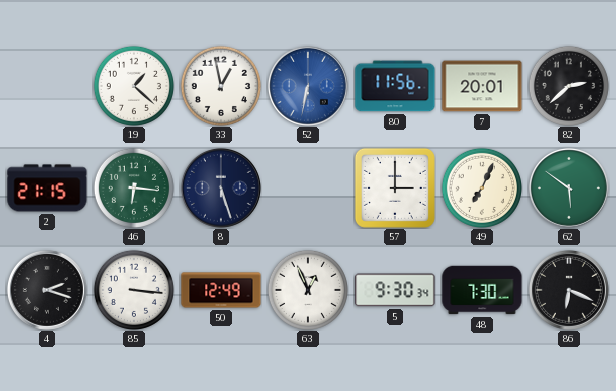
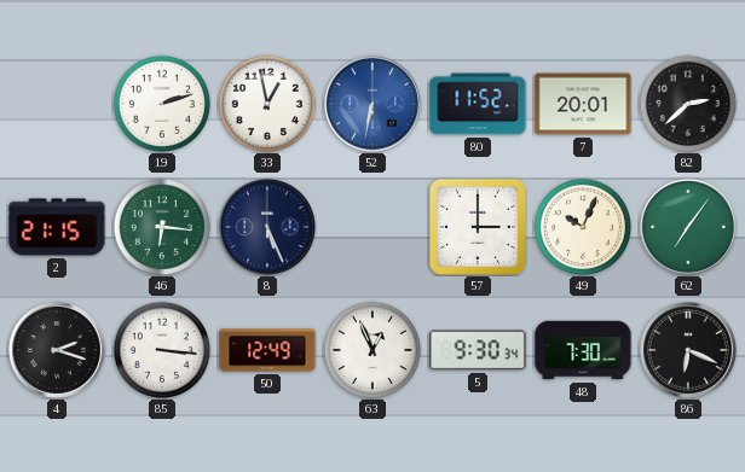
19: 1:22 -> 2:12 (162, 104)
80: 11:56 -> 11:52 (478, 104)
8: 5:27 -> 5:26 (267, 227)
49: 7:04 -> 10:04 (583, 227)
62: 5:51 -> 7:06 (688, 227)
